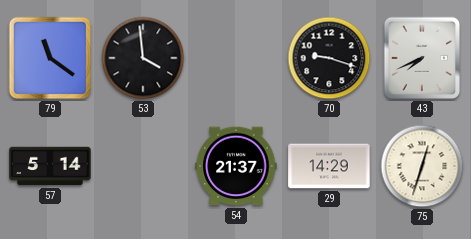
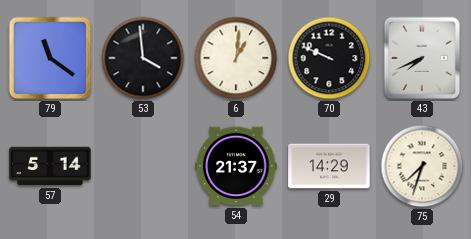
6: none -> 1:01 (236, 58)
70: 9:18 -> 9:49 (329, 58)
75: 12:33 -> 7:33 (422, 166)
